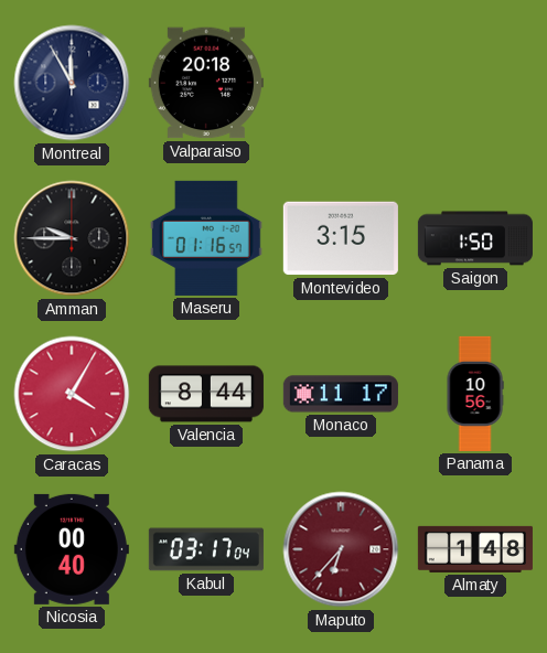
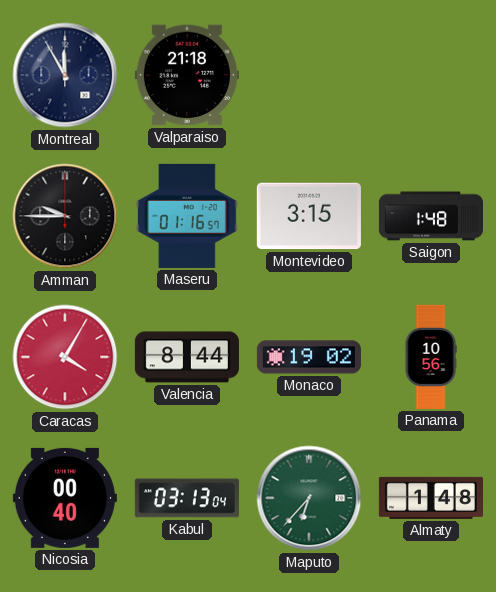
Valparaiso: 20:18 -> 21:18 (187, 75)
Saigon: 1:50 -> 1:48 (431, 216)
Monaco: 11:17 -> 19:02 (309, 357)
Kabul: 03:17 -> 03:13 (187, 498)
Maputo dial: burgundy -> green (309, 498)
